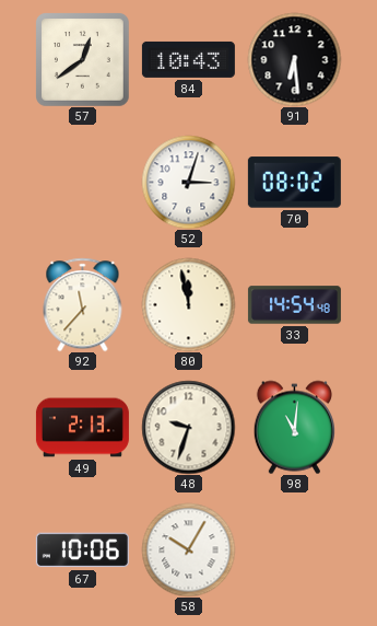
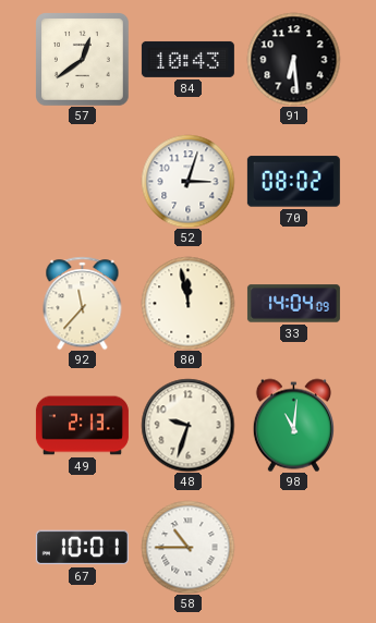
33: 14:54 -> 14:04 (293, 304)
67: 10:06 -> 10:01 (82, 548)
58: 10:05 -> 10:45 (187, 547)
